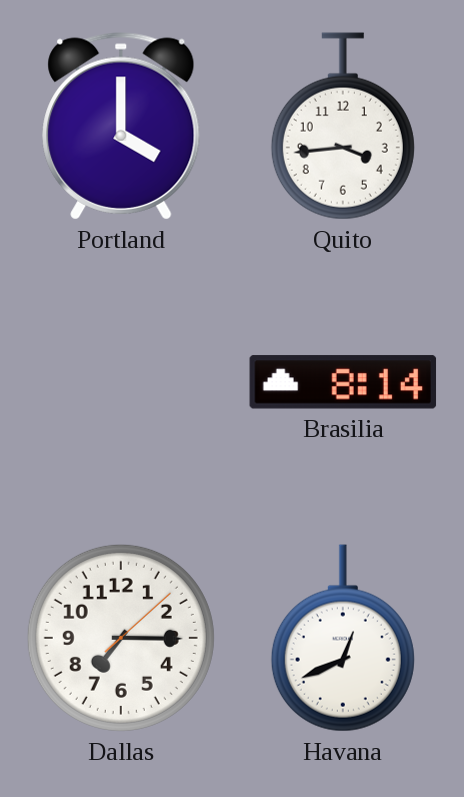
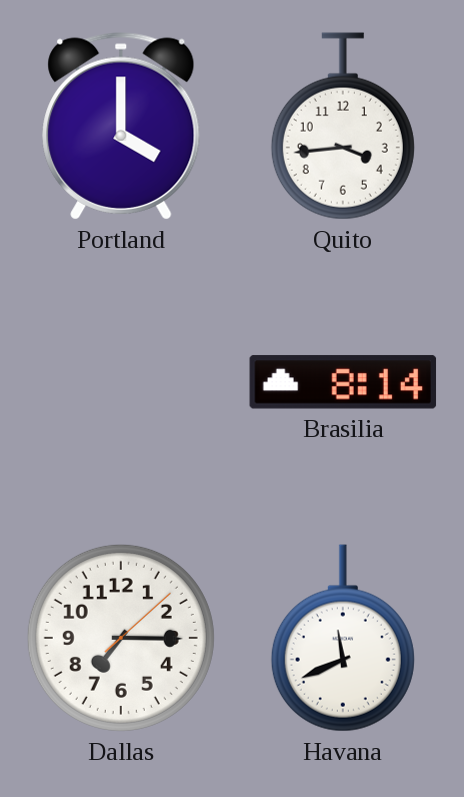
Havana: 12:41 -> 11:41 (343, 638)
